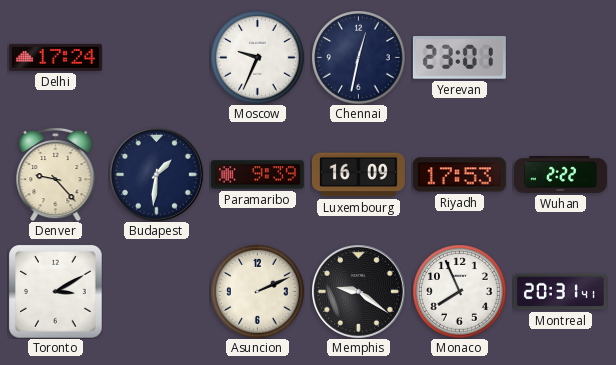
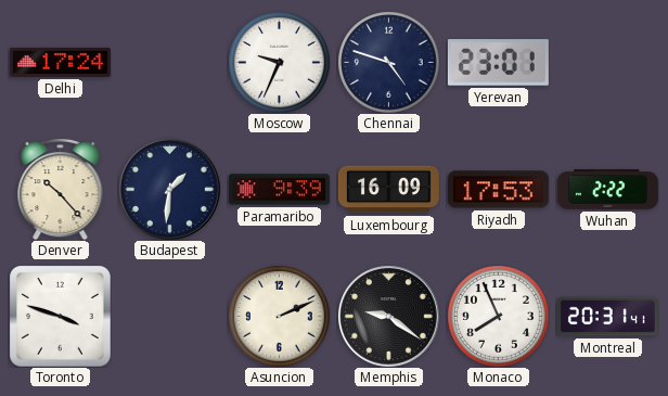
Chennai: 12:32 -> 4:48 (388, 62)
Denver: 9:23 -> 10:23 (61, 189)
Toronto: 3:10 -> 3:48 (60, 316)
